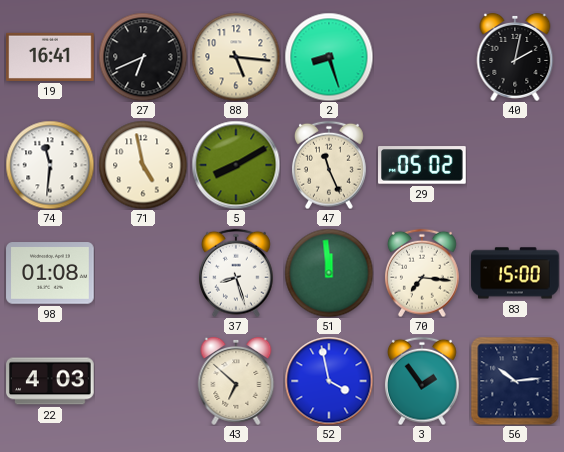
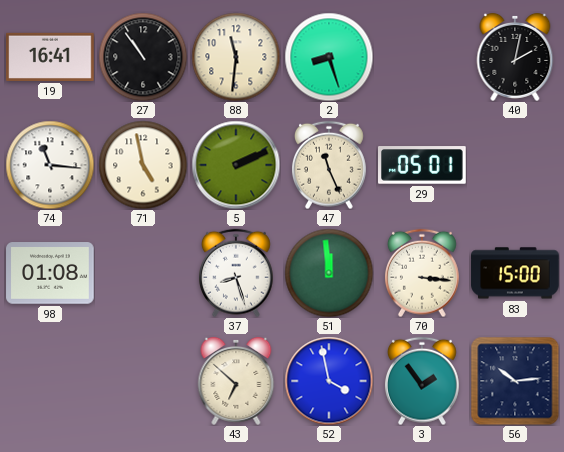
27: 6:41 -> 10:54 (143, 57)
88: 5:16 -> 11:31 (236, 57)
74: 11:31 -> 11:16 (50, 165)
5: 8:10 -> 2:11 (236, 165)
29: 05:02 -> 05:01 (422, 165)
70: 7:16 -> 3:16 (422, 273)
22: 4:03 -> none (50, 381)
